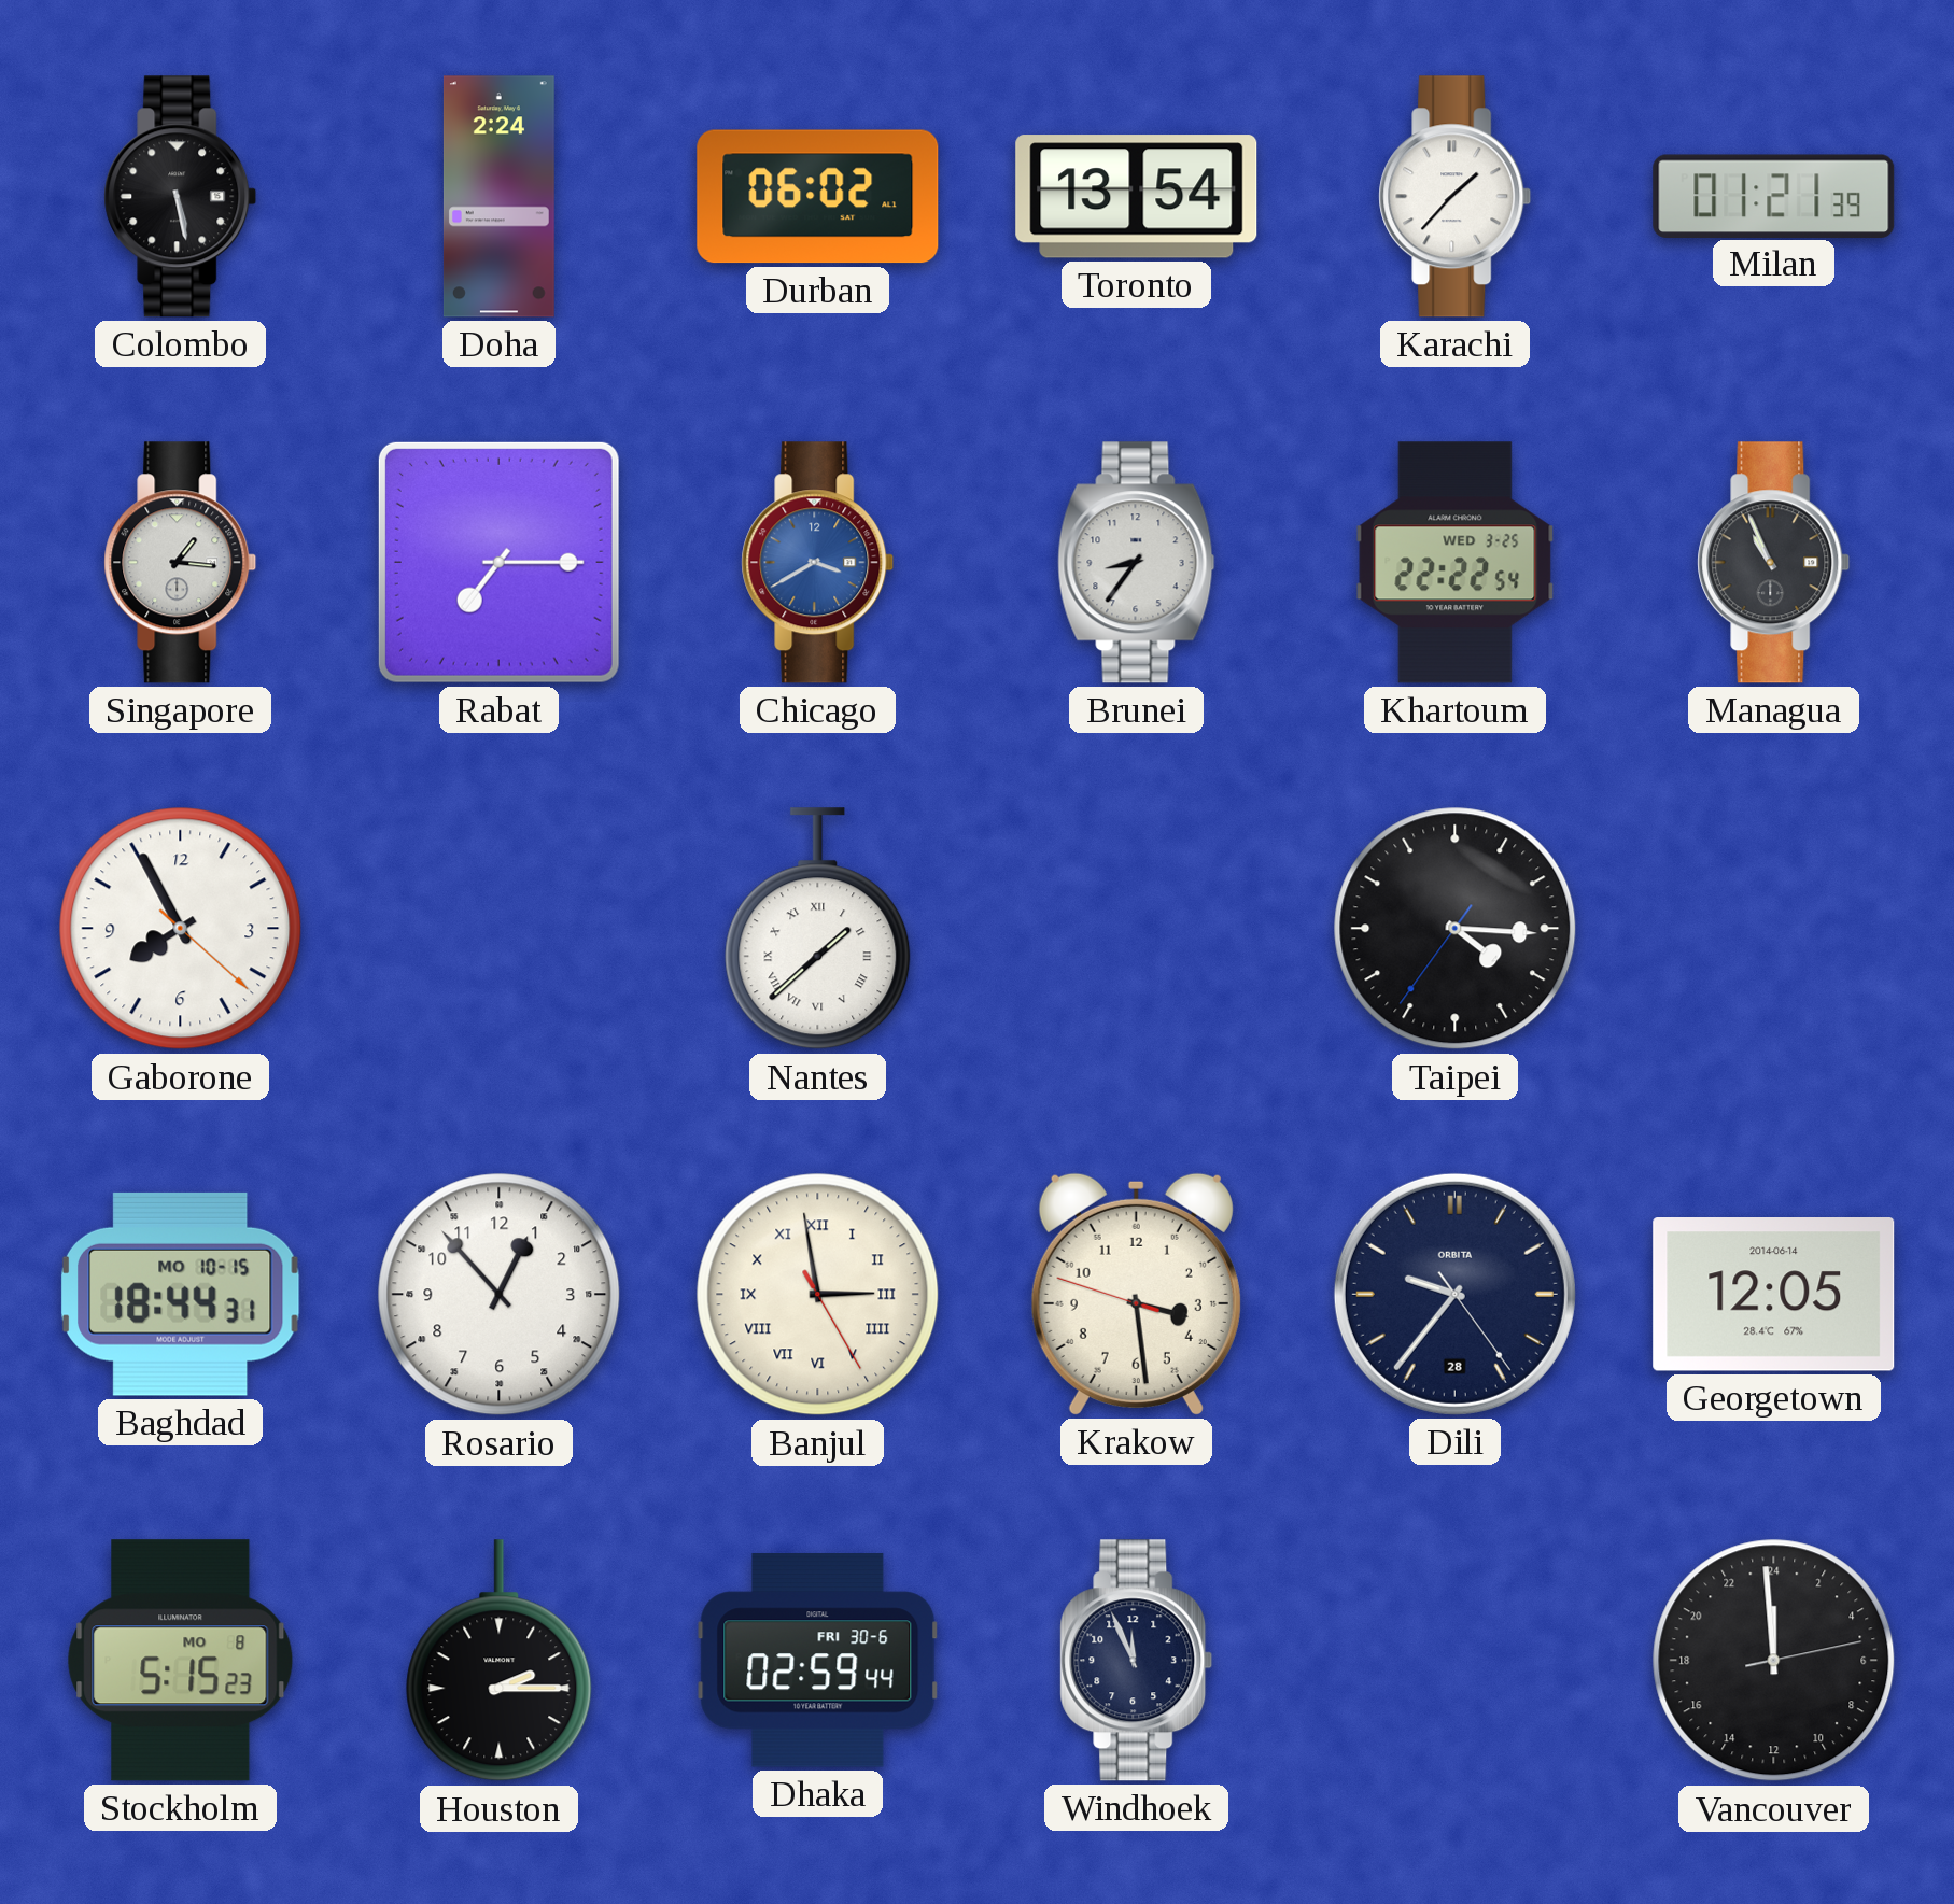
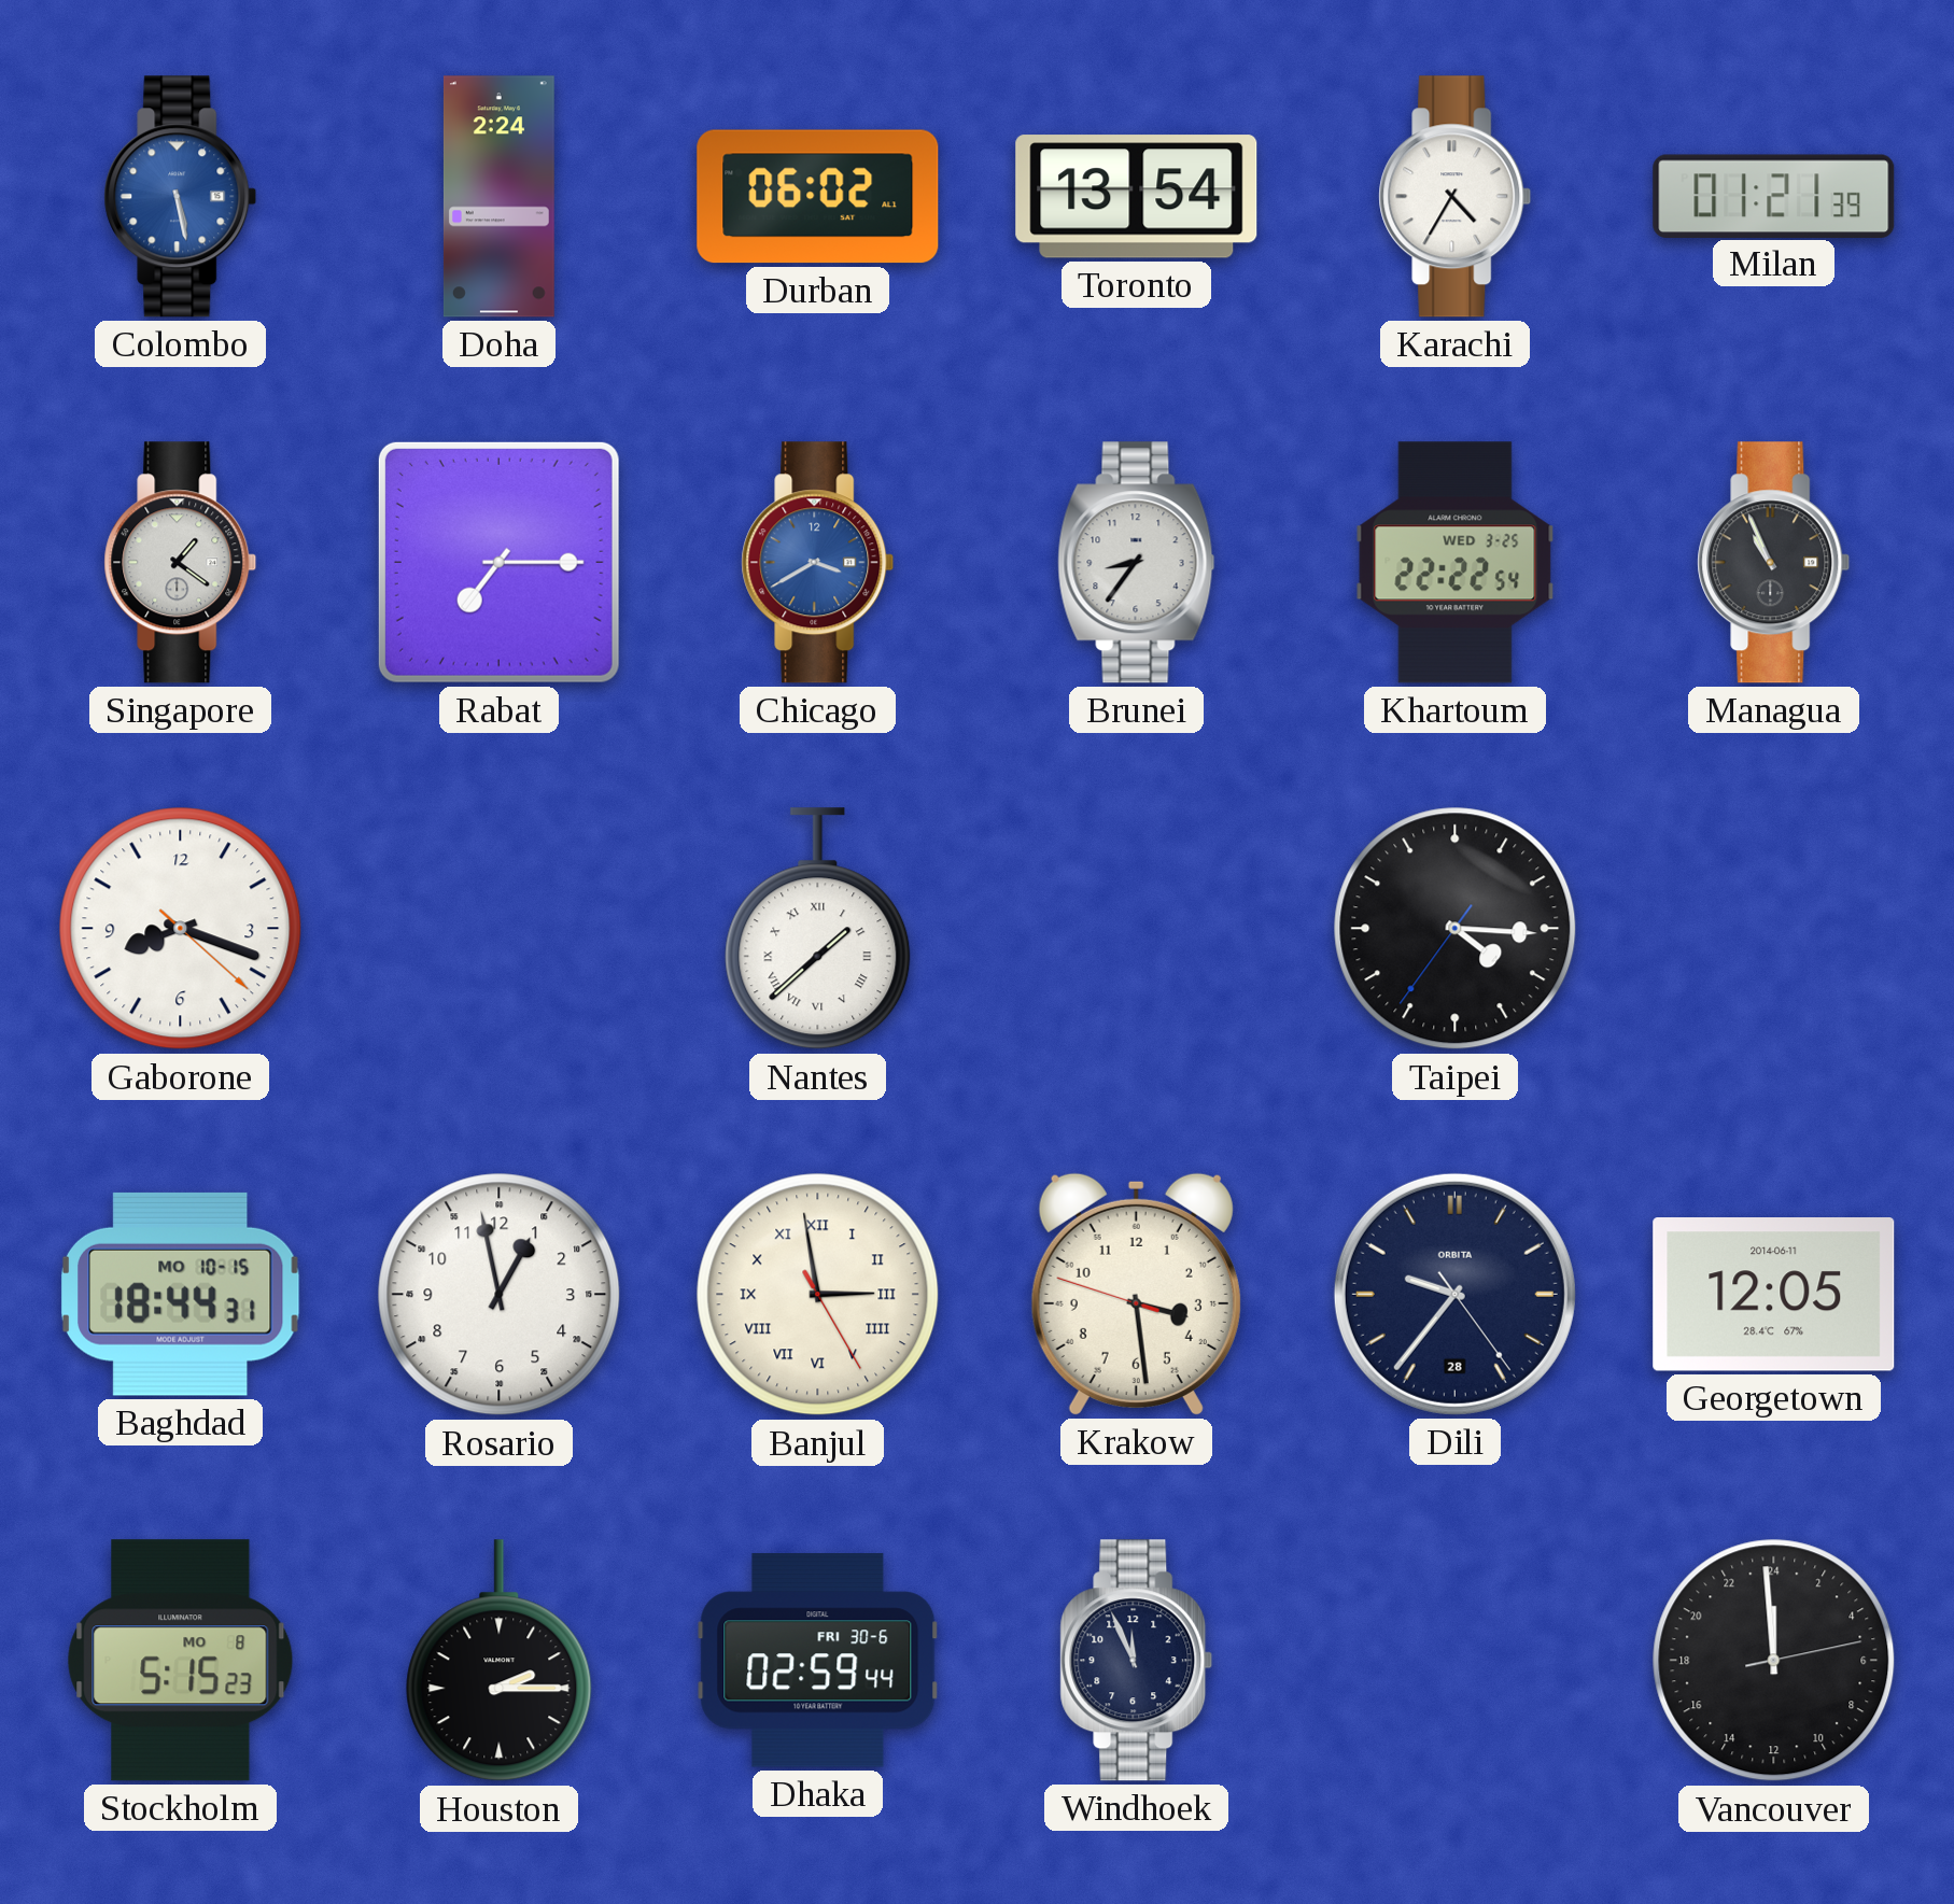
Colombo dial: black -> blue (181, 197)
Karachi: 1:37 -> 4:35 (1456, 197)
Singapore: 1:16 -> 1:21 (181, 563)
Gaborone: 7:55 -> 8:18 (181, 929)
Rosario: 12:53 -> 12:58 (500, 1295)
Georgetown date: 2014-06-14 -> 2014-06-11 (1774, 1295)
